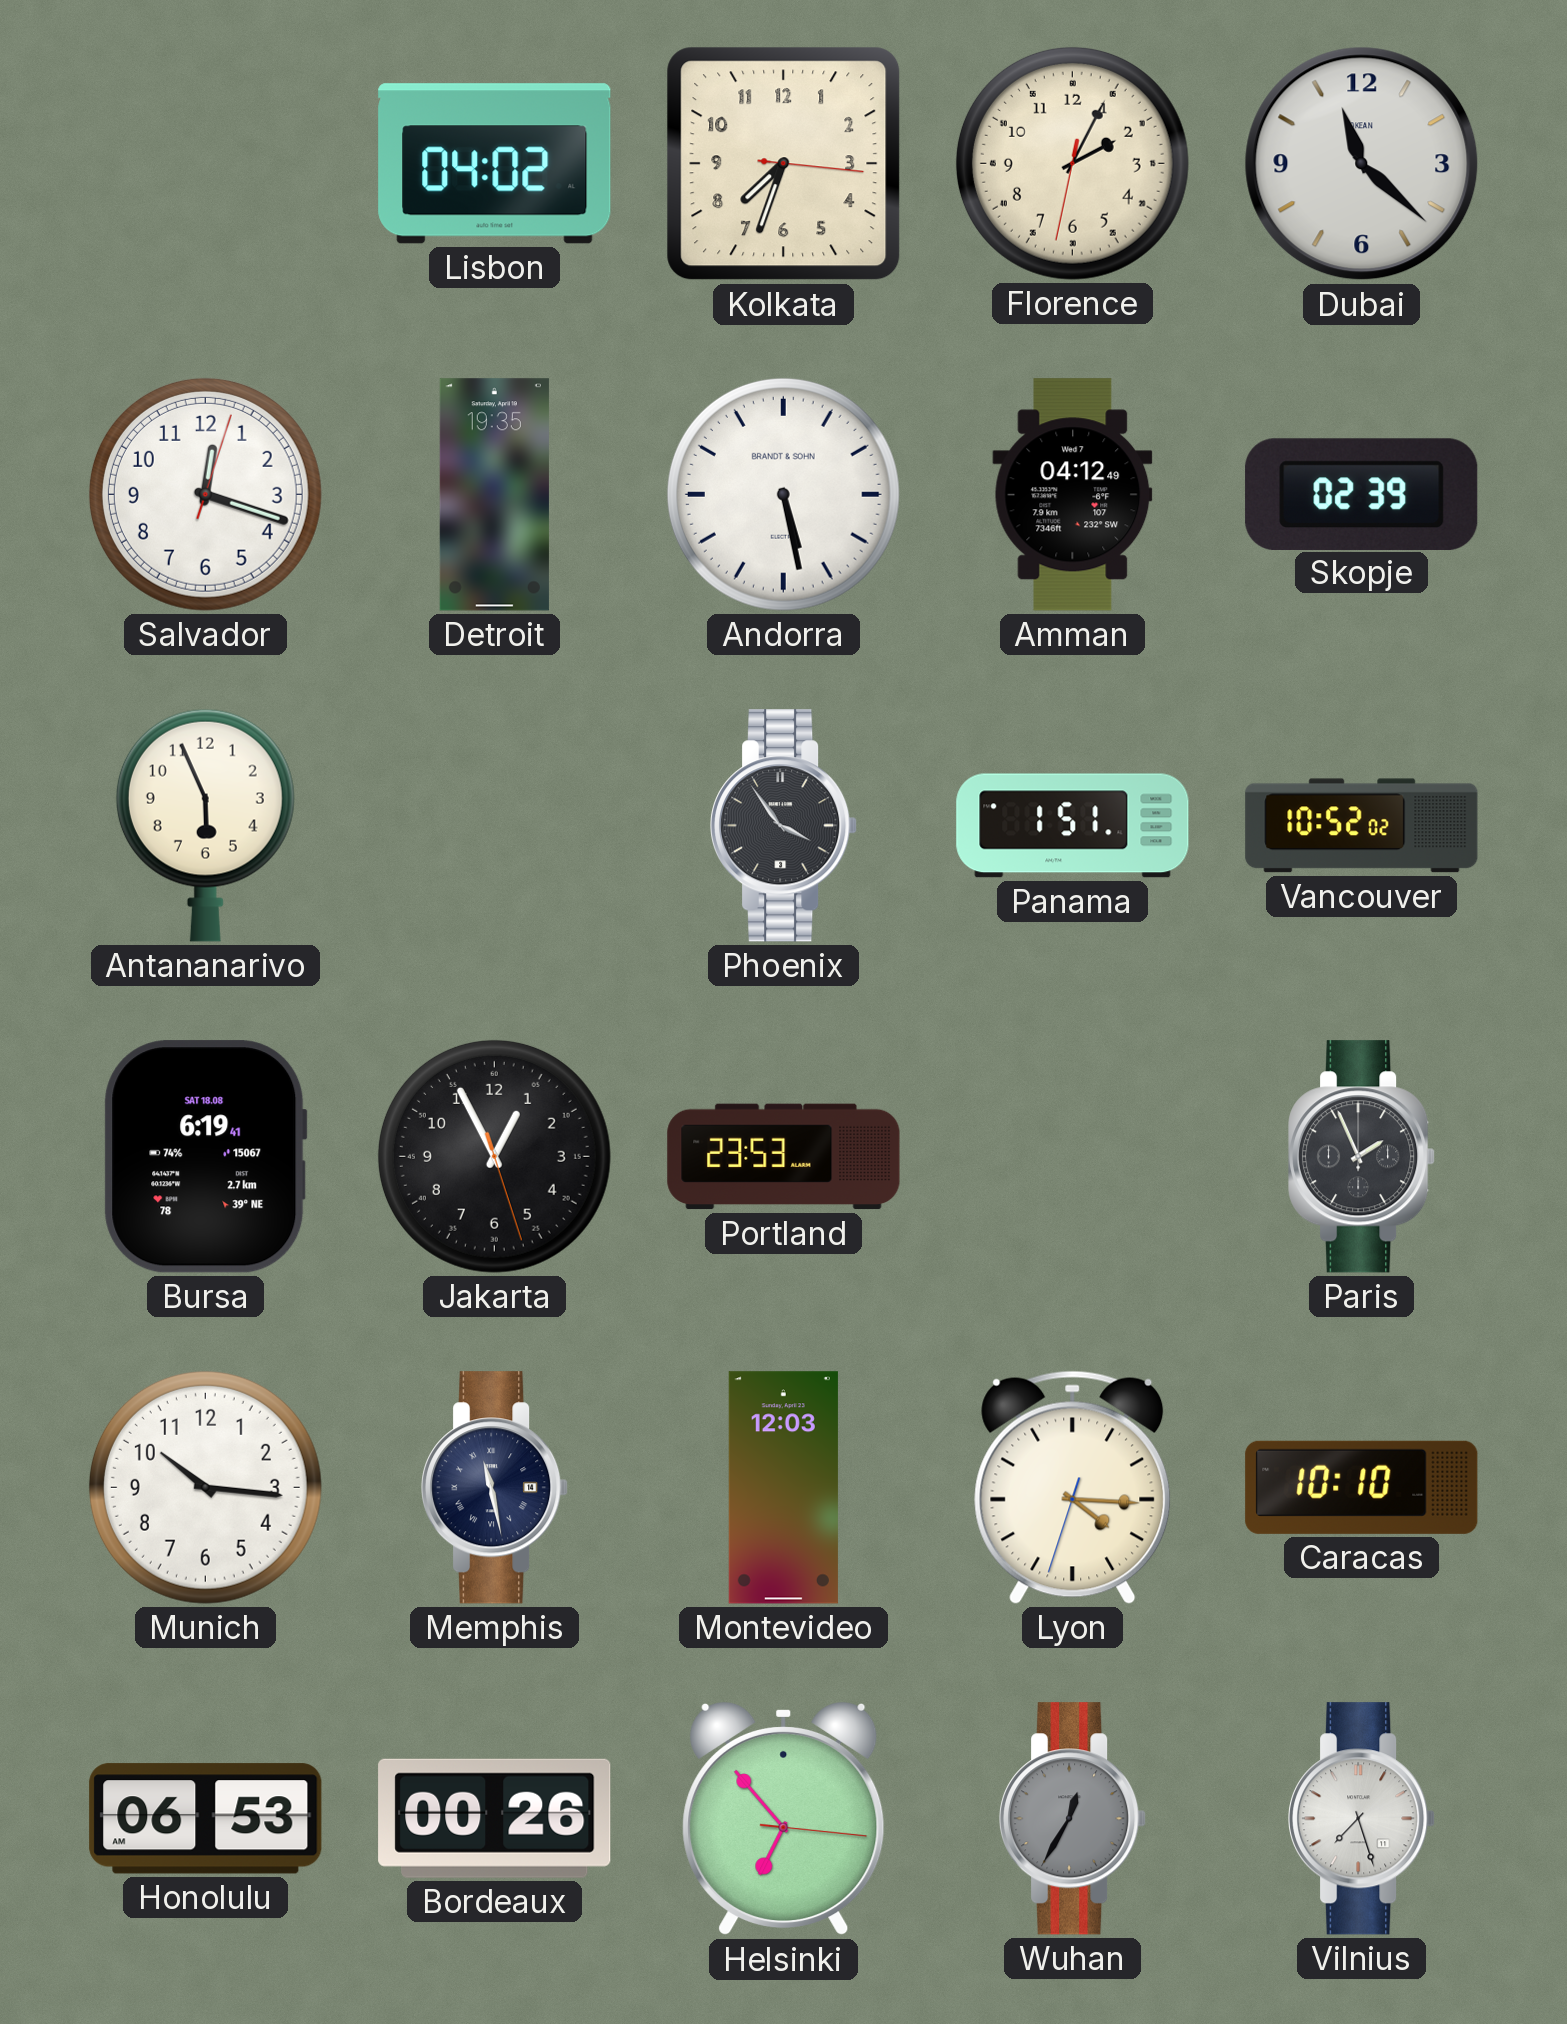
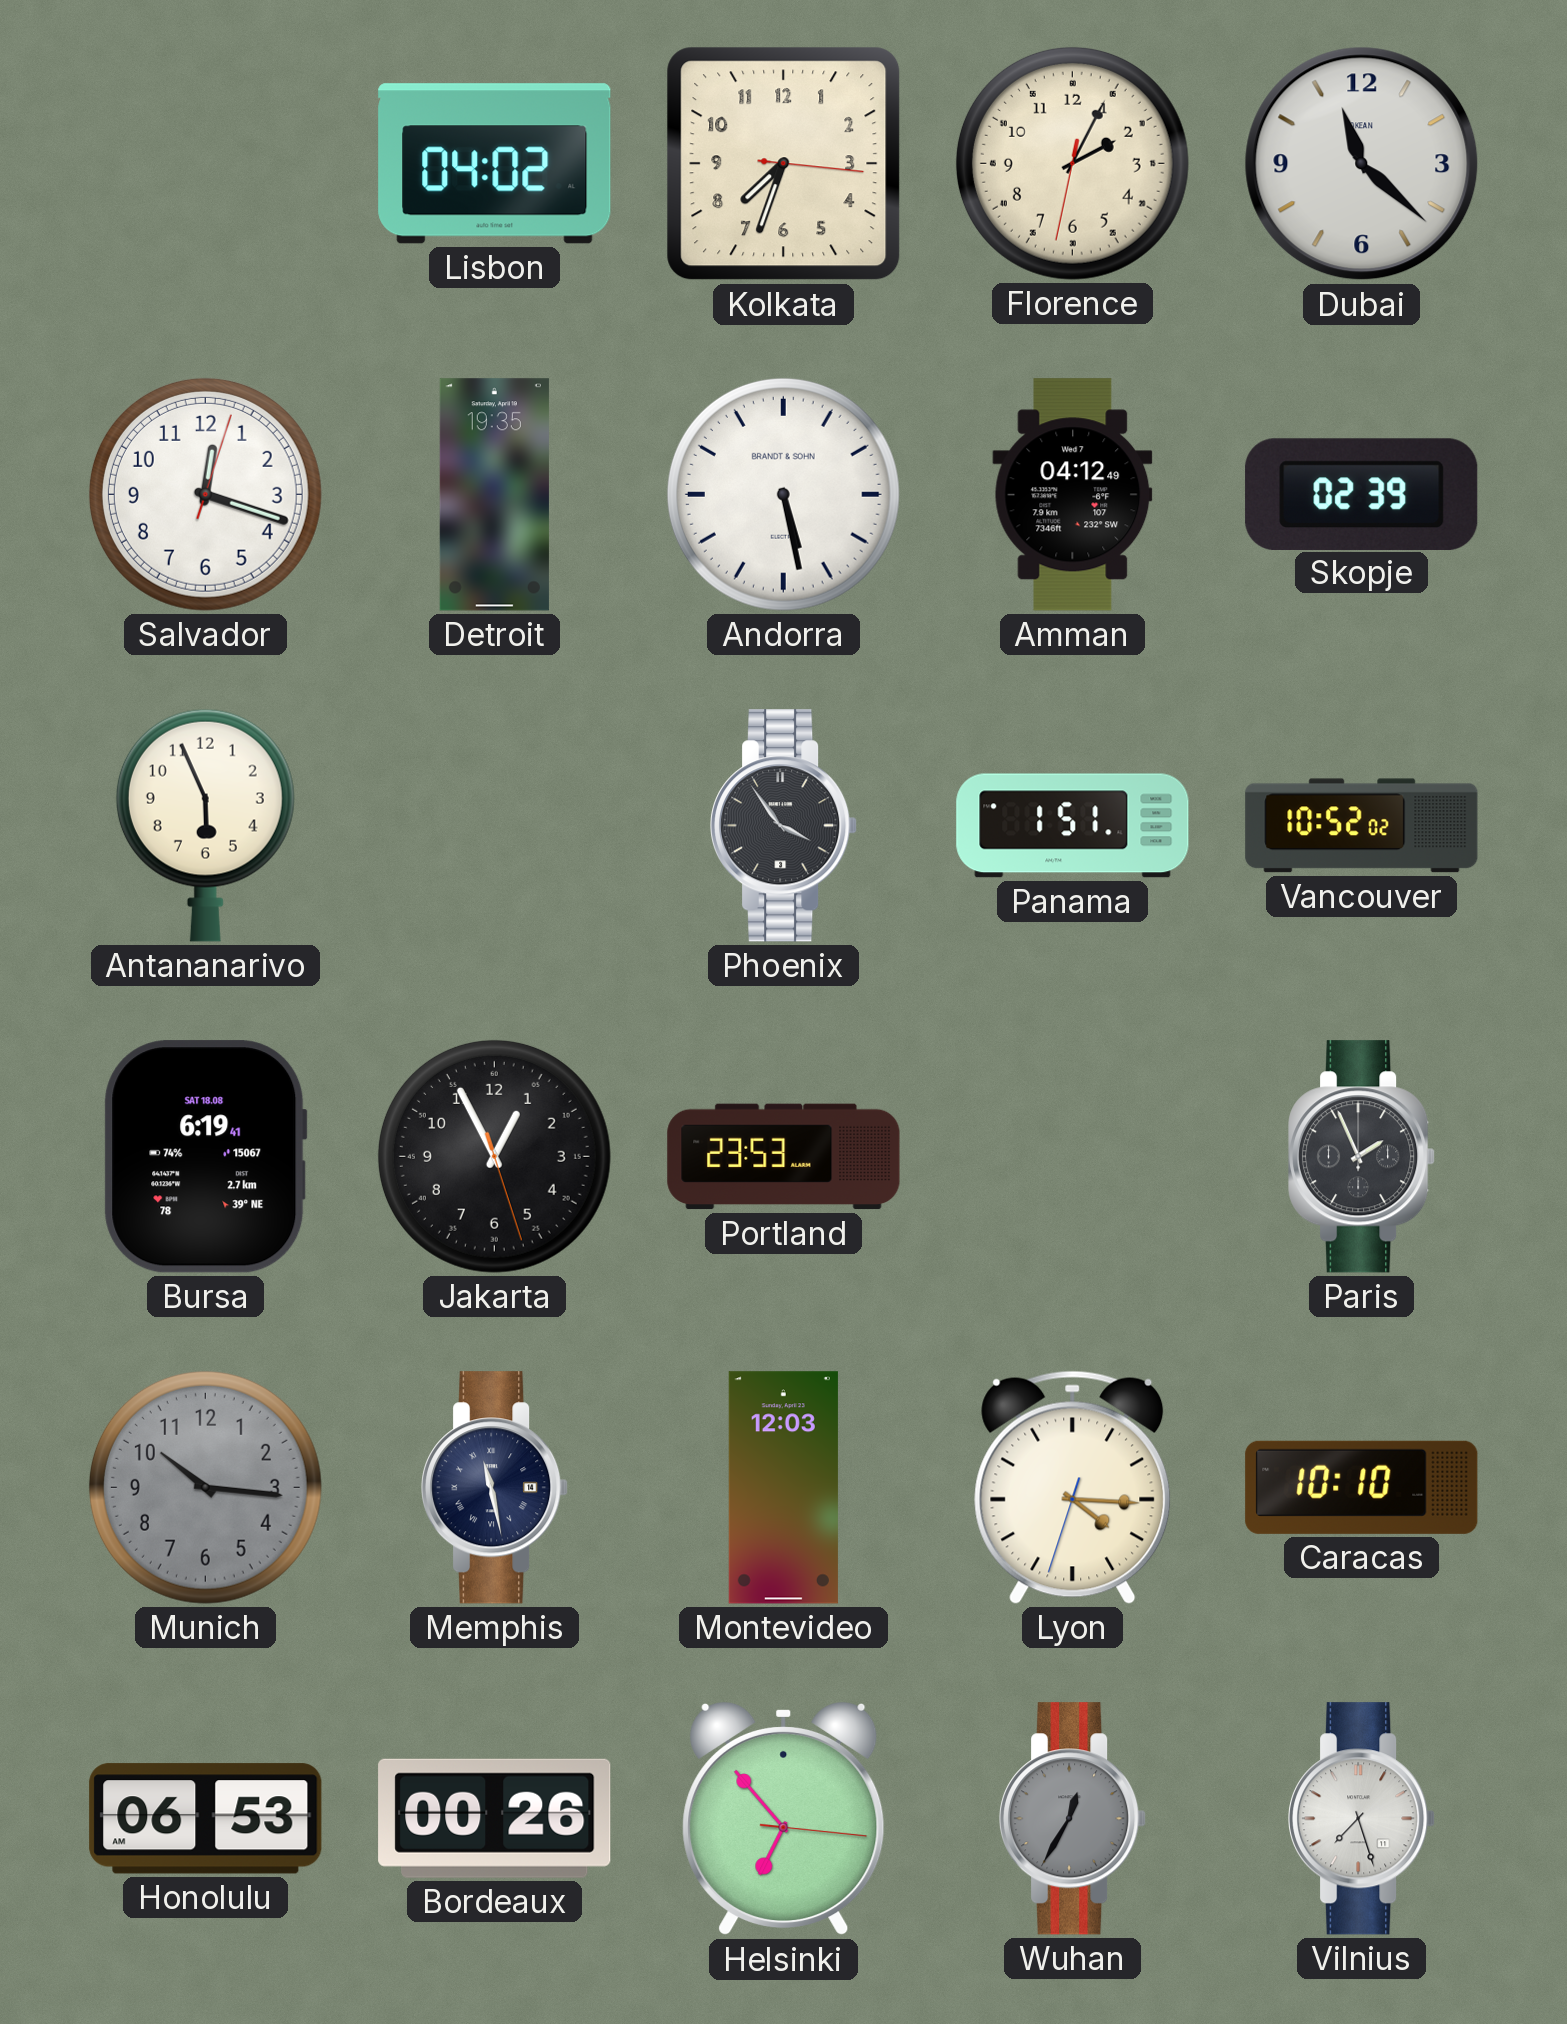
Munich dial: white -> grey (205, 1487)
